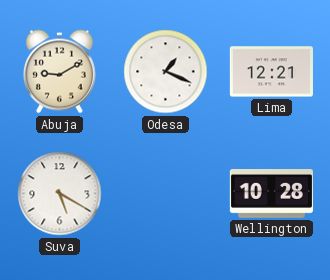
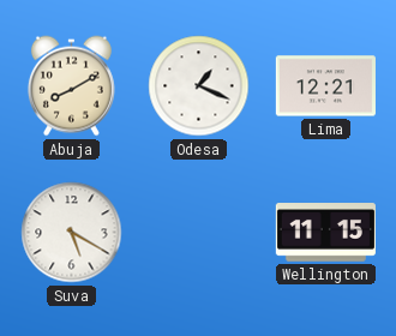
Abuja: 9:10 -> 8:10 (71, 86)
Wellington: 10:28 -> 11:15 (325, 233)
